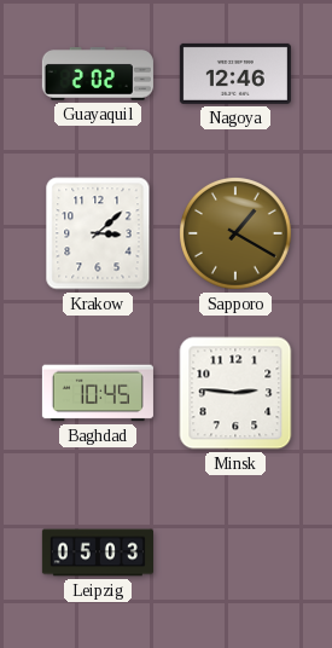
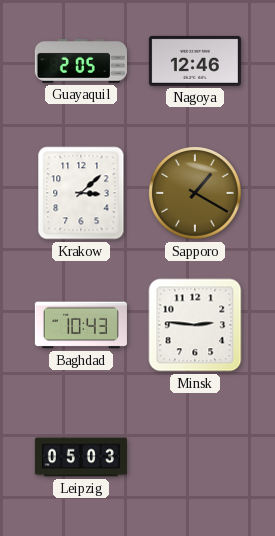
Guayaquil: 2:02 -> 2:05 (81, 62)
Baghdad: 10:45 -> 10:43 (81, 325)
